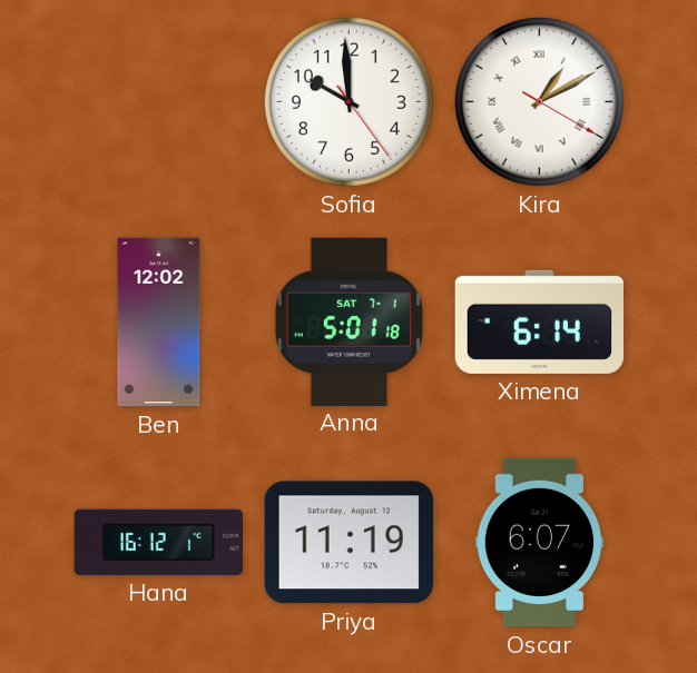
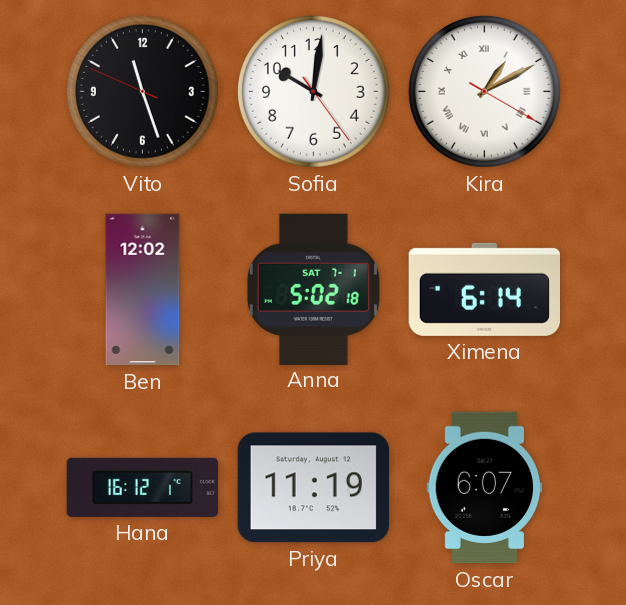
Vito: none -> 11:26 (142, 91)
Sofia: 9:59 -> 10:01 (313, 91)
Anna: 5:01 -> 5:02 (313, 289)
